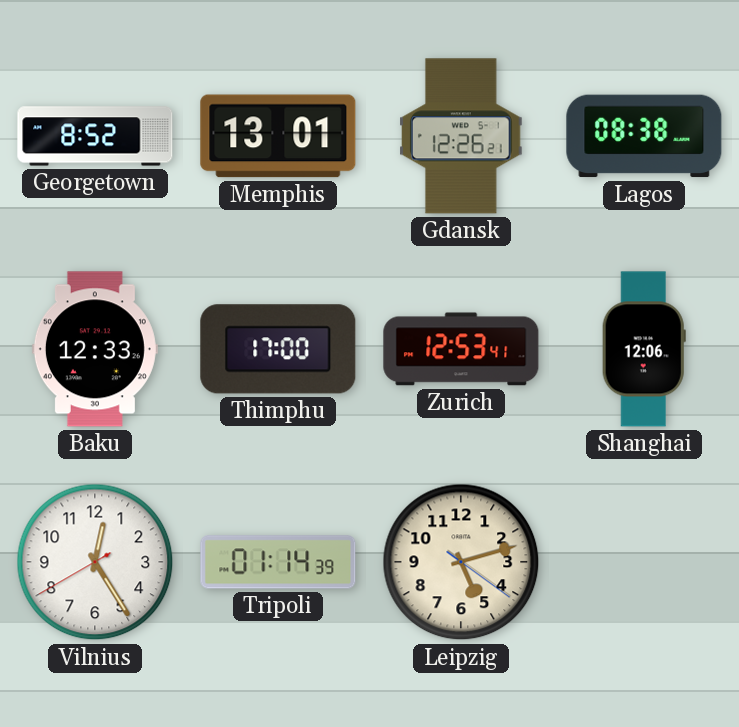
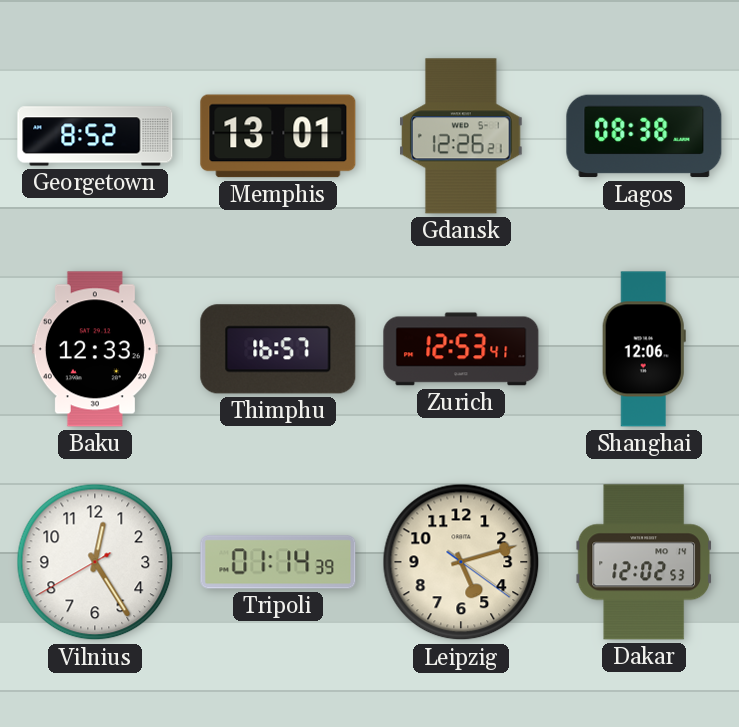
Thimphu: 17:00 -> 16:57 (278, 349)
Dakar: none -> 12:02 (644, 562)
